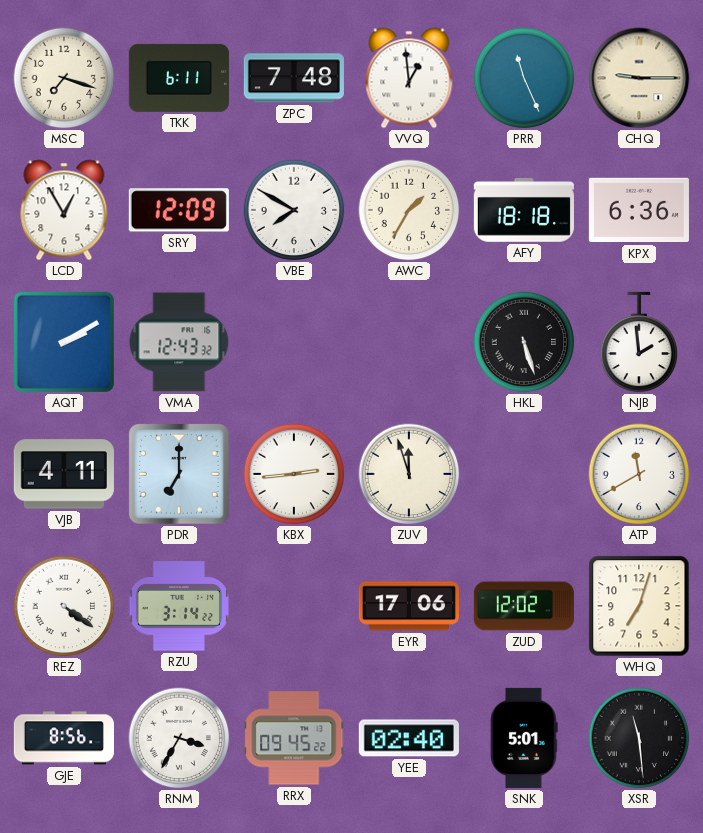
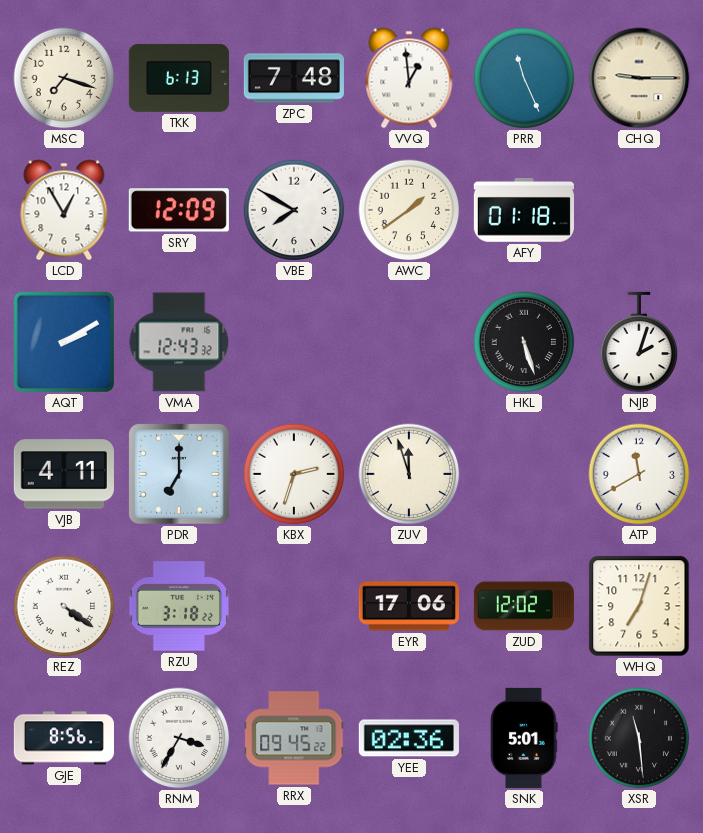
TKK: 6:11 -> 6:13 (179, 78)
AWC: 1:35 -> 1:39 (409, 210)
AFY: 18:18 -> 01:18 (524, 211)
KPX: 6:36 -> none (639, 210)
NJB: 1:59 -> 2:03 (639, 342)
KBX: 2:44 -> 2:33 (294, 474)
RZU: 3:14 -> 3:18 (179, 606)
YEE: 02:40 -> 02:36 (409, 738)
